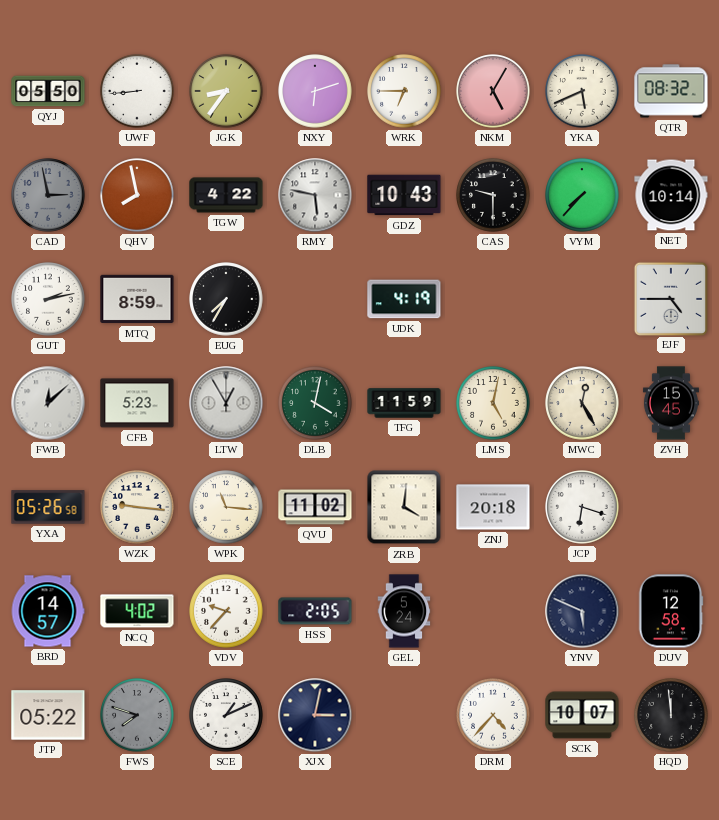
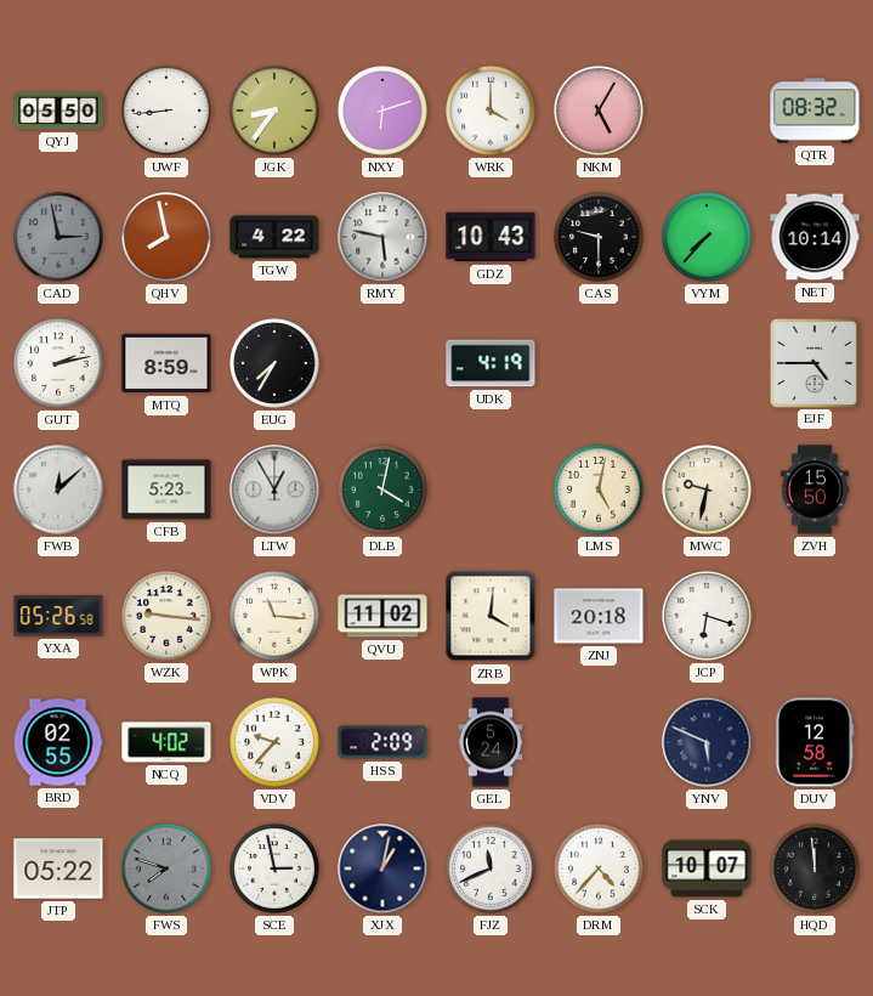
WRK: 6:45 -> 4:00 (491, 111)
YKA: 5:41 -> none (582, 91)
TFG: 11:59 -> none (404, 403)
MWC: 12:25 -> 9:32 (707, 489)
ZVH: 15:45 -> 15:50 (815, 489)
BRD: 14:57 -> 02:55 (58, 742)
HSS: 2:05 -> 2:09 (382, 742)
SCE: 1:11 -> 2:58 (274, 868)
XJX: 3:02 -> 1:02 (382, 868)
FJZ: none -> 11:41 (491, 868)
